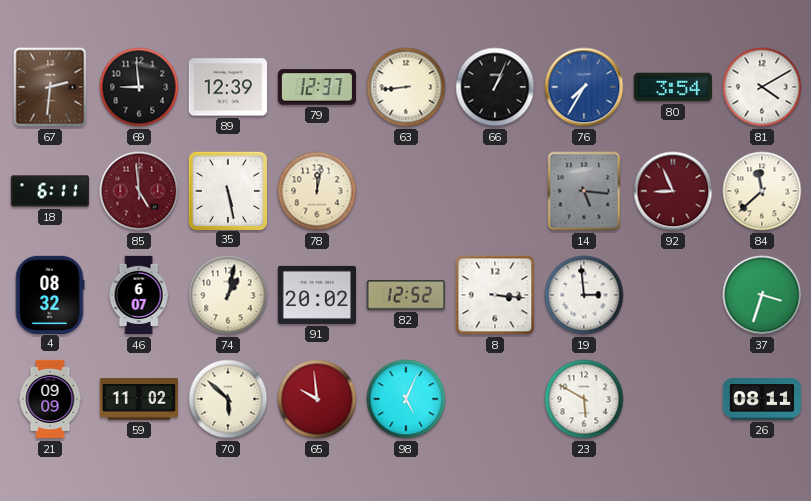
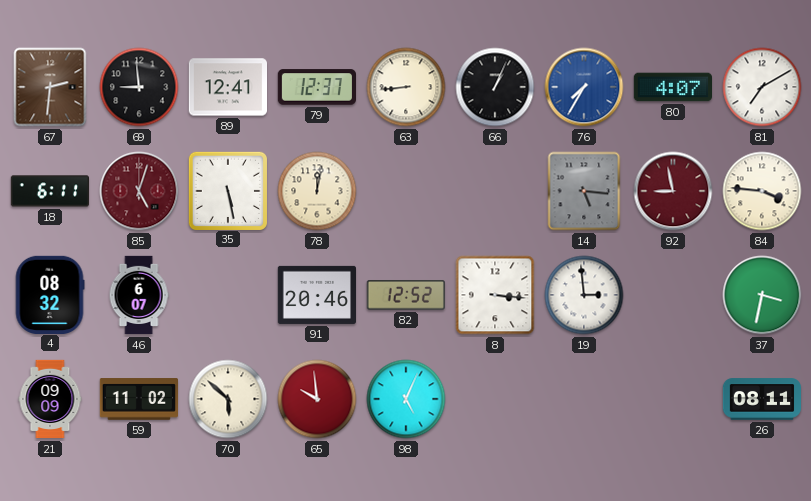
89: 12:39 -> 12:41 (227, 87)
80: 3:54 -> 4:07 (672, 87)
81: 4:10 -> 7:10 (762, 87)
85: 4:59 -> 5:03 (139, 191)
92: 8:56 -> 8:58 (673, 191)
84: 11:38 -> 3:46 (762, 191)
74: 1:02 -> none (228, 295)
91: 20:02 -> 20:46 (316, 295)
37: 3:33 -> 3:32 (762, 295)
23: 5:50 -> none (584, 399)
